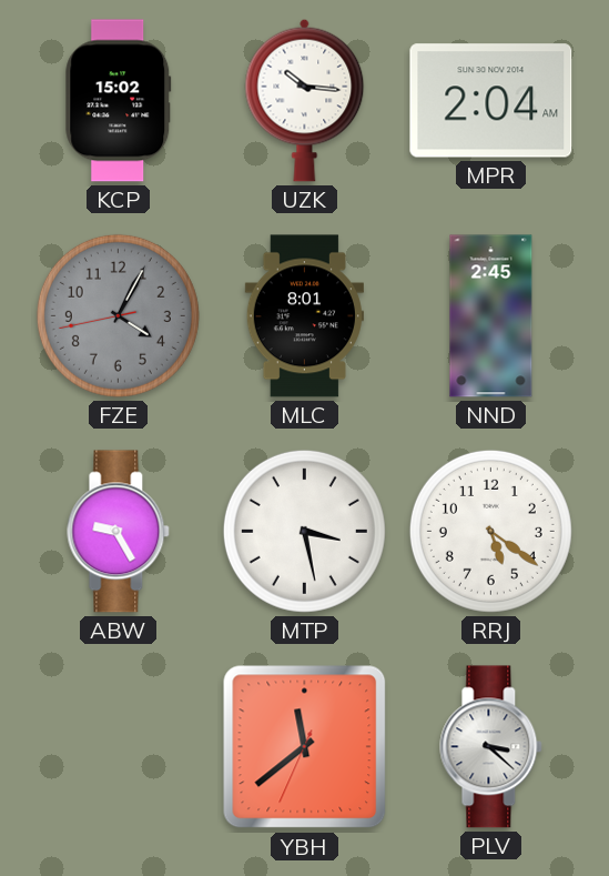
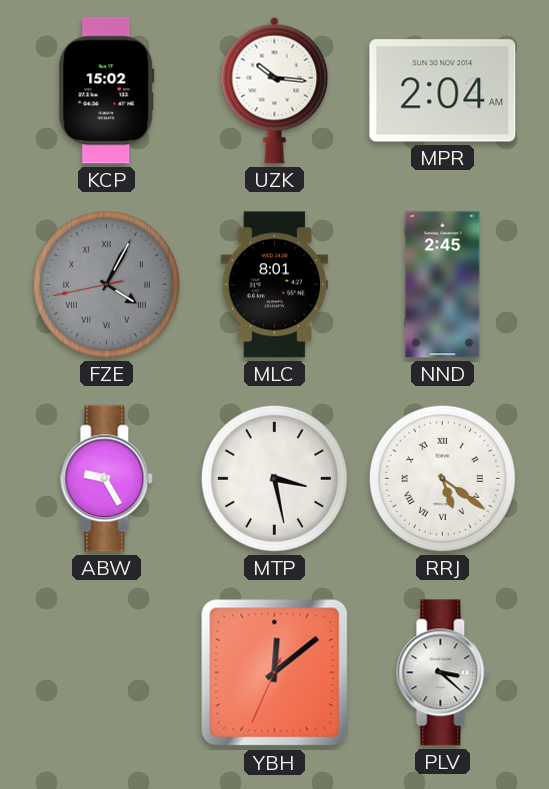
FZE numerals: Arabic -> Roman (106, 284)
RRJ numerals: Arabic -> Roman (442, 478)
YBH: 11:38 -> 12:08 (275, 673)
